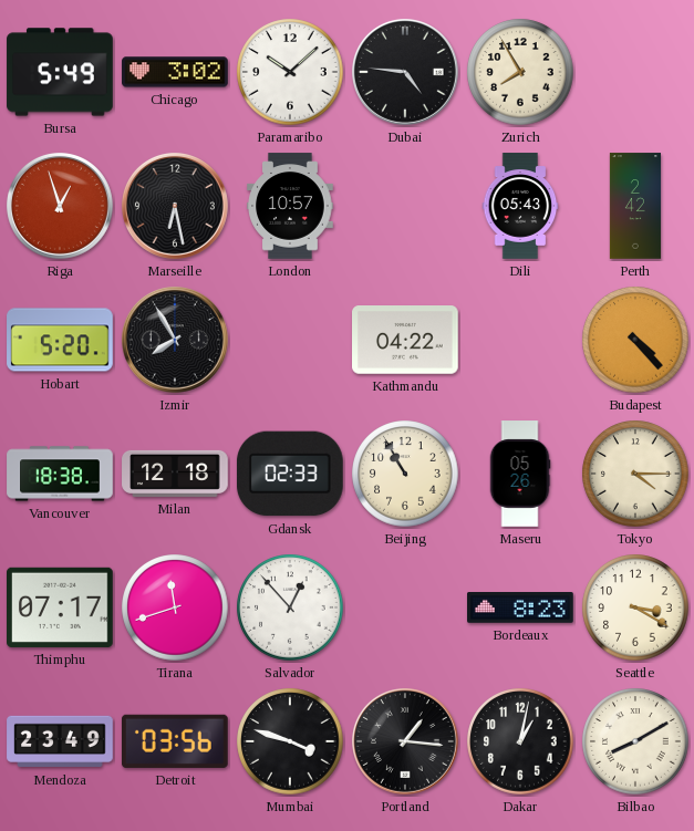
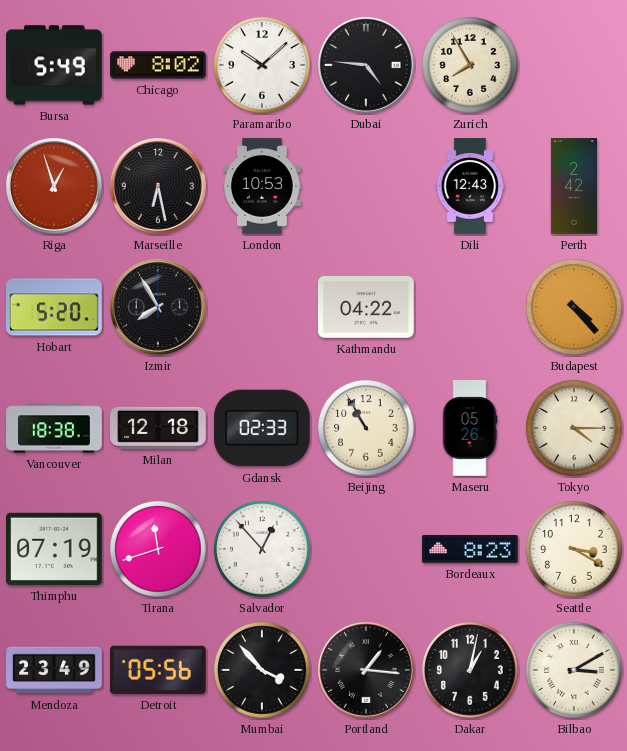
Chicago: 3:02 -> 8:02 (158, 65)
London: 10:57 -> 10:53 (262, 186)
Dili: 05:43 -> 12:43 (470, 186)
Thimphu: 07:17 -> 07:19 (55, 549)
Detroit: 03:56 -> 05:56 (158, 670)
Mumbai: 3:48 -> 3:53 (262, 670)
Bilbao: 8:10 -> 3:10 (574, 670)
